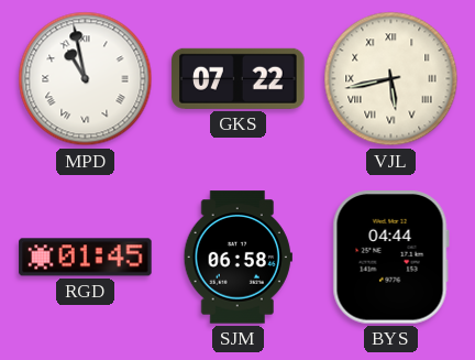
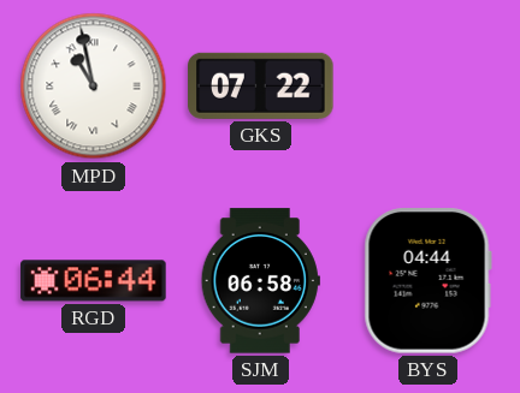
VJL: 5:43 -> none (391, 79)
RGD: 01:45 -> 06:44 (94, 281)
